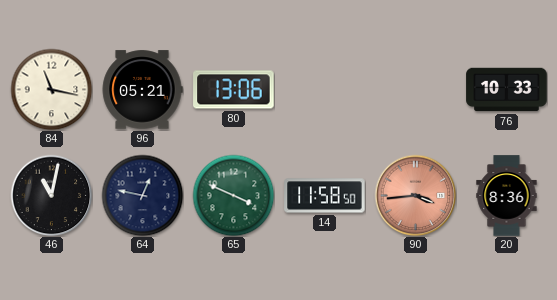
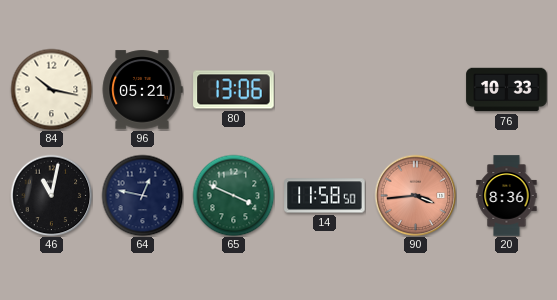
84: 11:17 -> 10:17 (51, 89)
